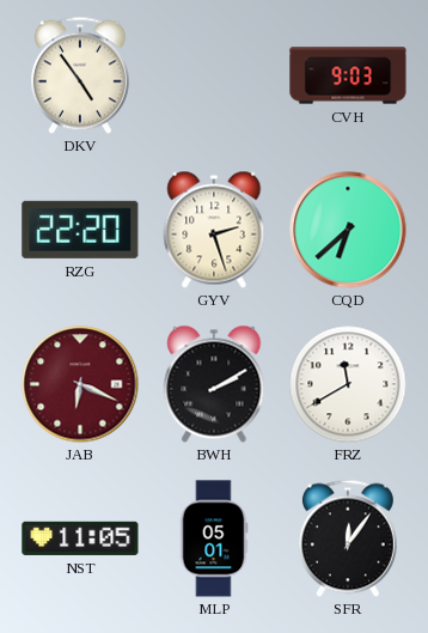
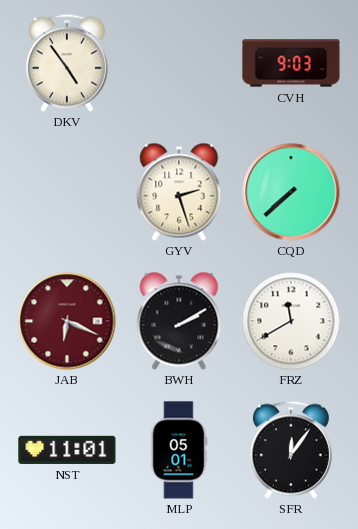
RZG: 22:20 -> none (80, 230)
CQD: 6:38 -> 7:38 (291, 192)
NST: 11:05 -> 11:01 (67, 450)
